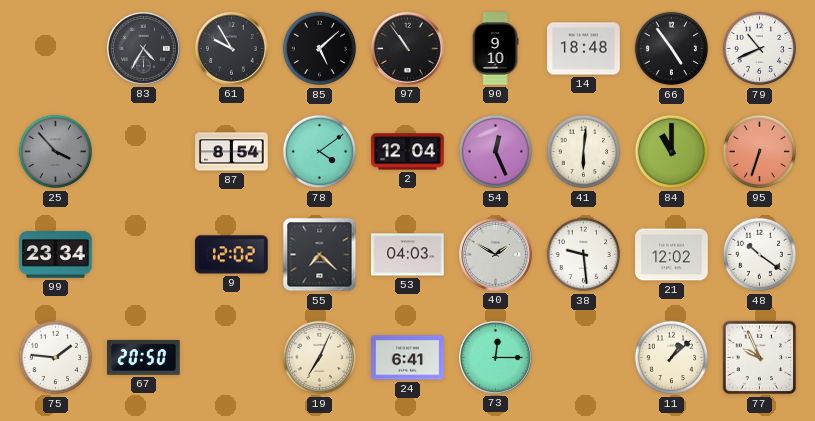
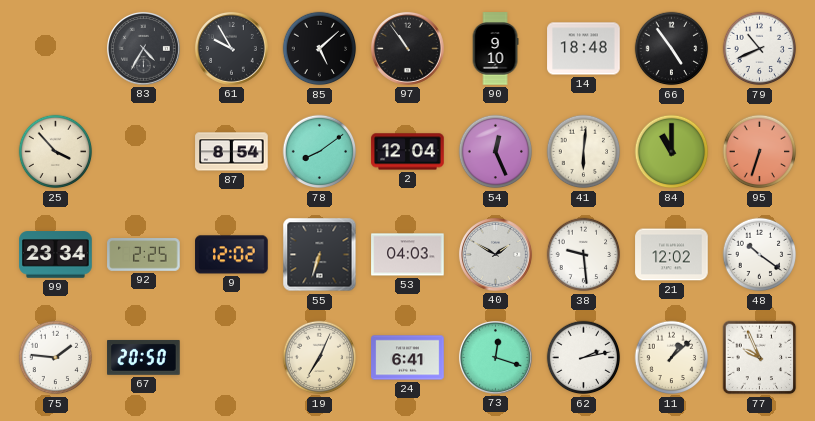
25 dial: grey -> cream (56, 152)
78: 4:09 -> 8:09 (320, 152)
92: none -> 2:25 (144, 255)
55: 7:22 -> 6:33 (320, 255)
73: 12:15 -> 12:18 (495, 357)
62: none -> 2:13 (584, 358)
